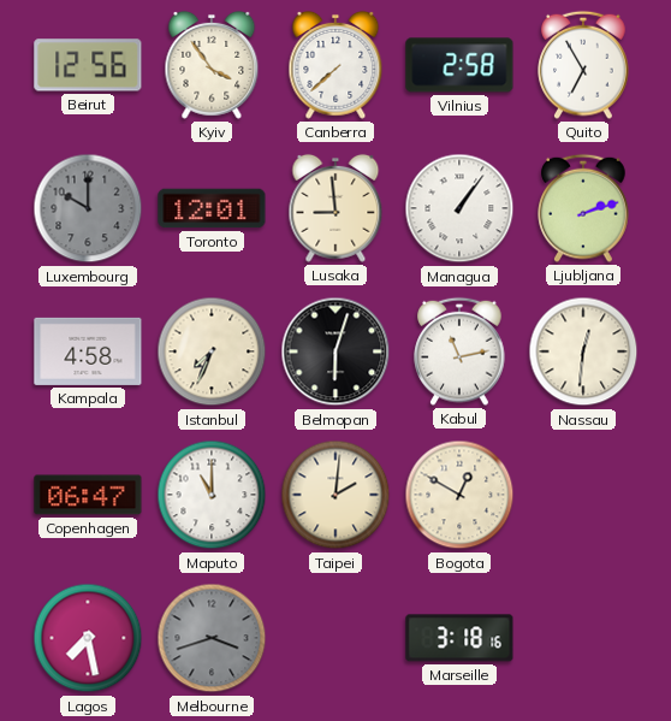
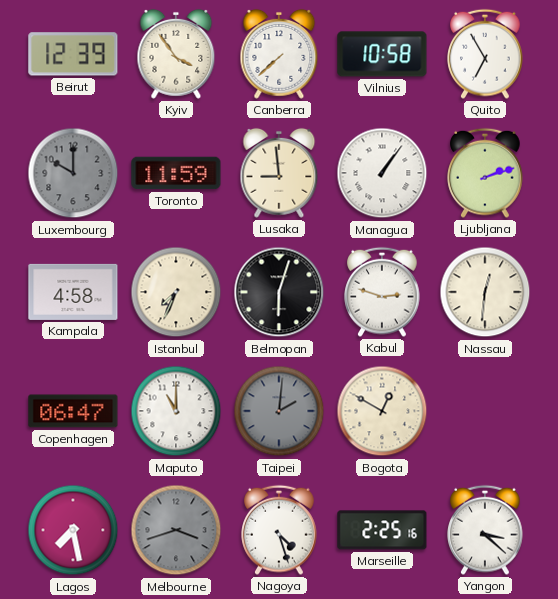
Beirut: 12:56 -> 12:39 (73, 54)
Vilnius: 2:58 -> 10:58 (382, 54)
Toronto: 12:01 -> 11:59 (176, 173)
Kabul: 11:13 -> 2:48 (382, 292)
Taipei dial: cream -> grey (279, 411)
Nagoya: none -> 4:27 (279, 530)
Marseille: 3:18 -> 2:25 (382, 530)
Yangon: none -> 3:22 (485, 530)
